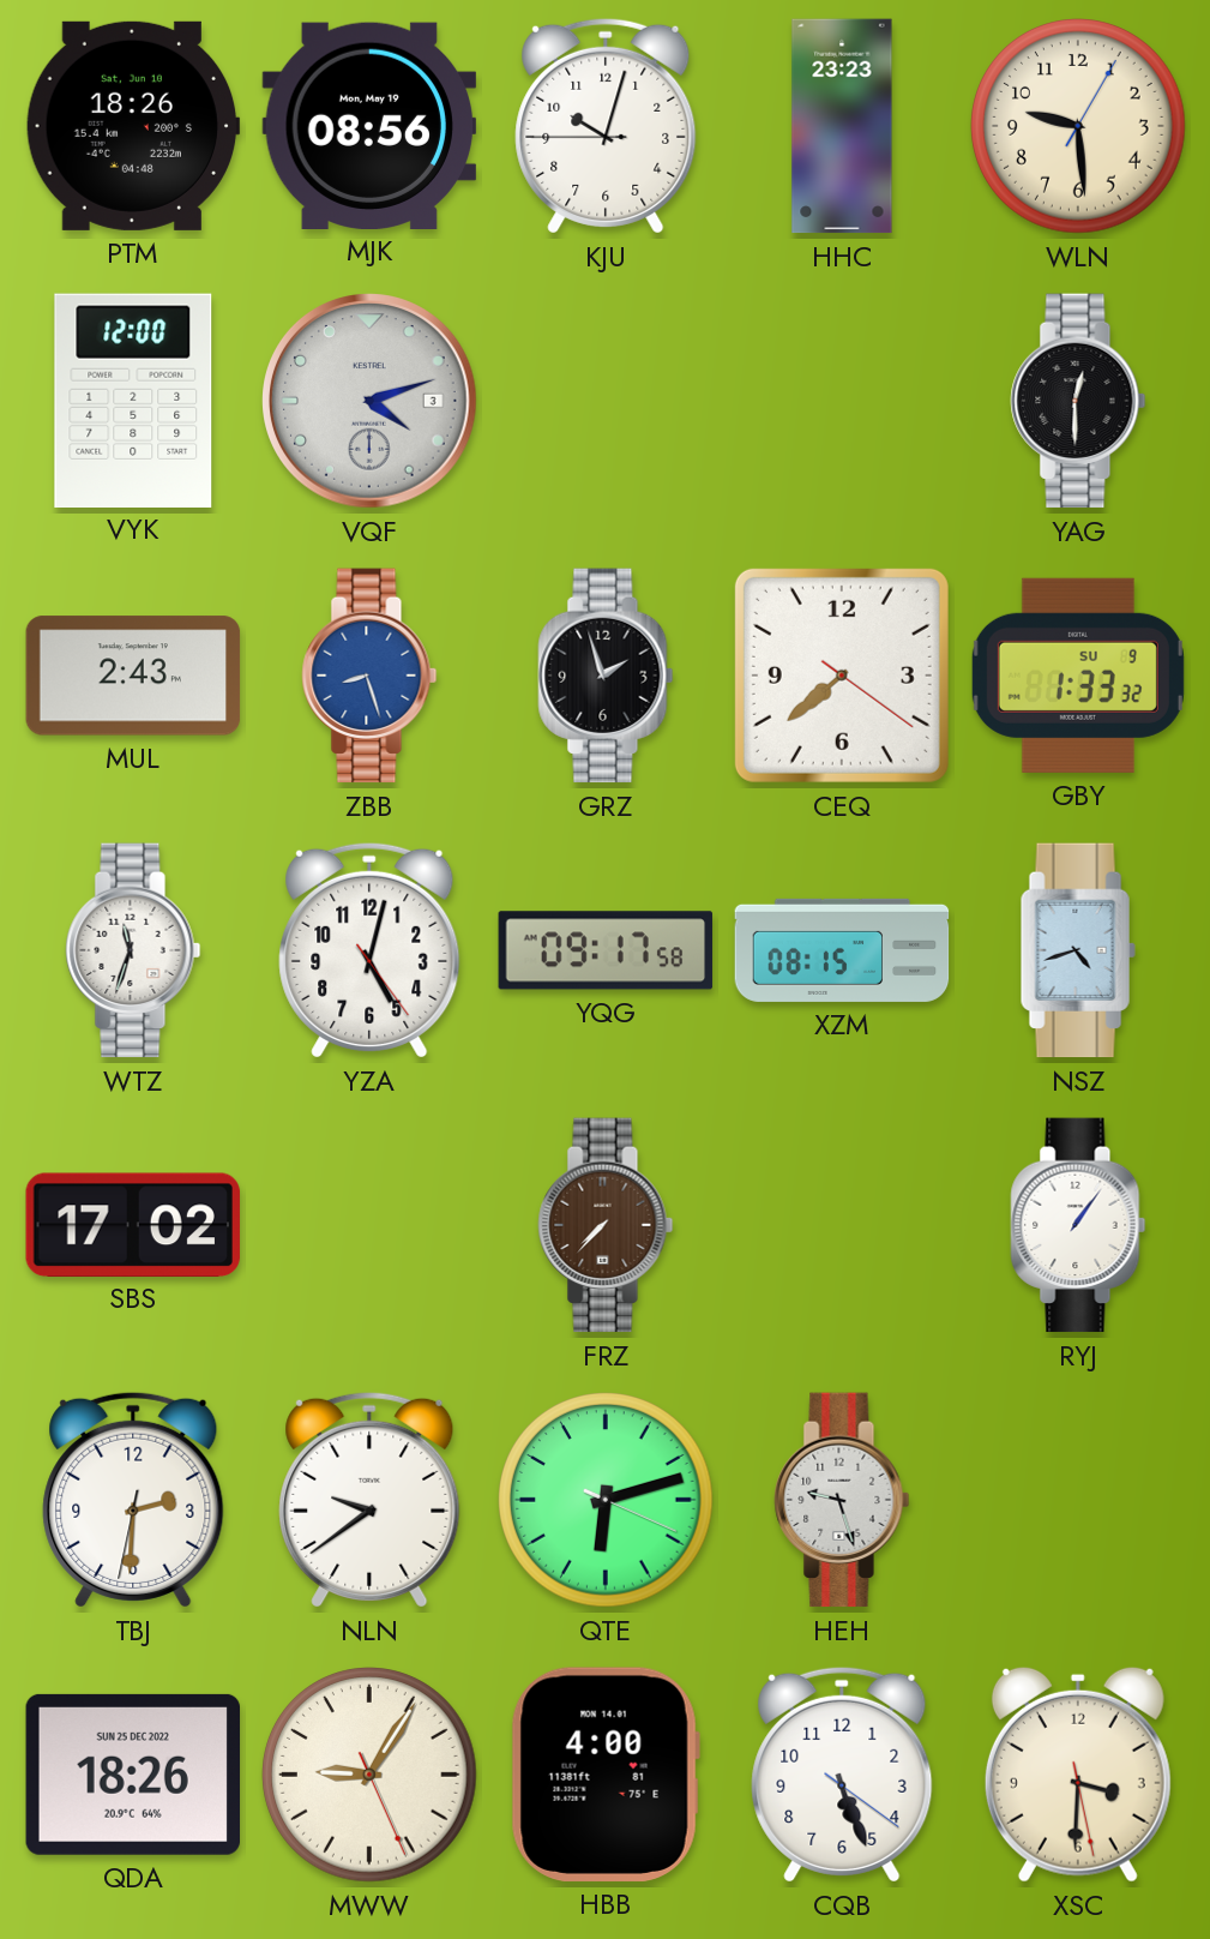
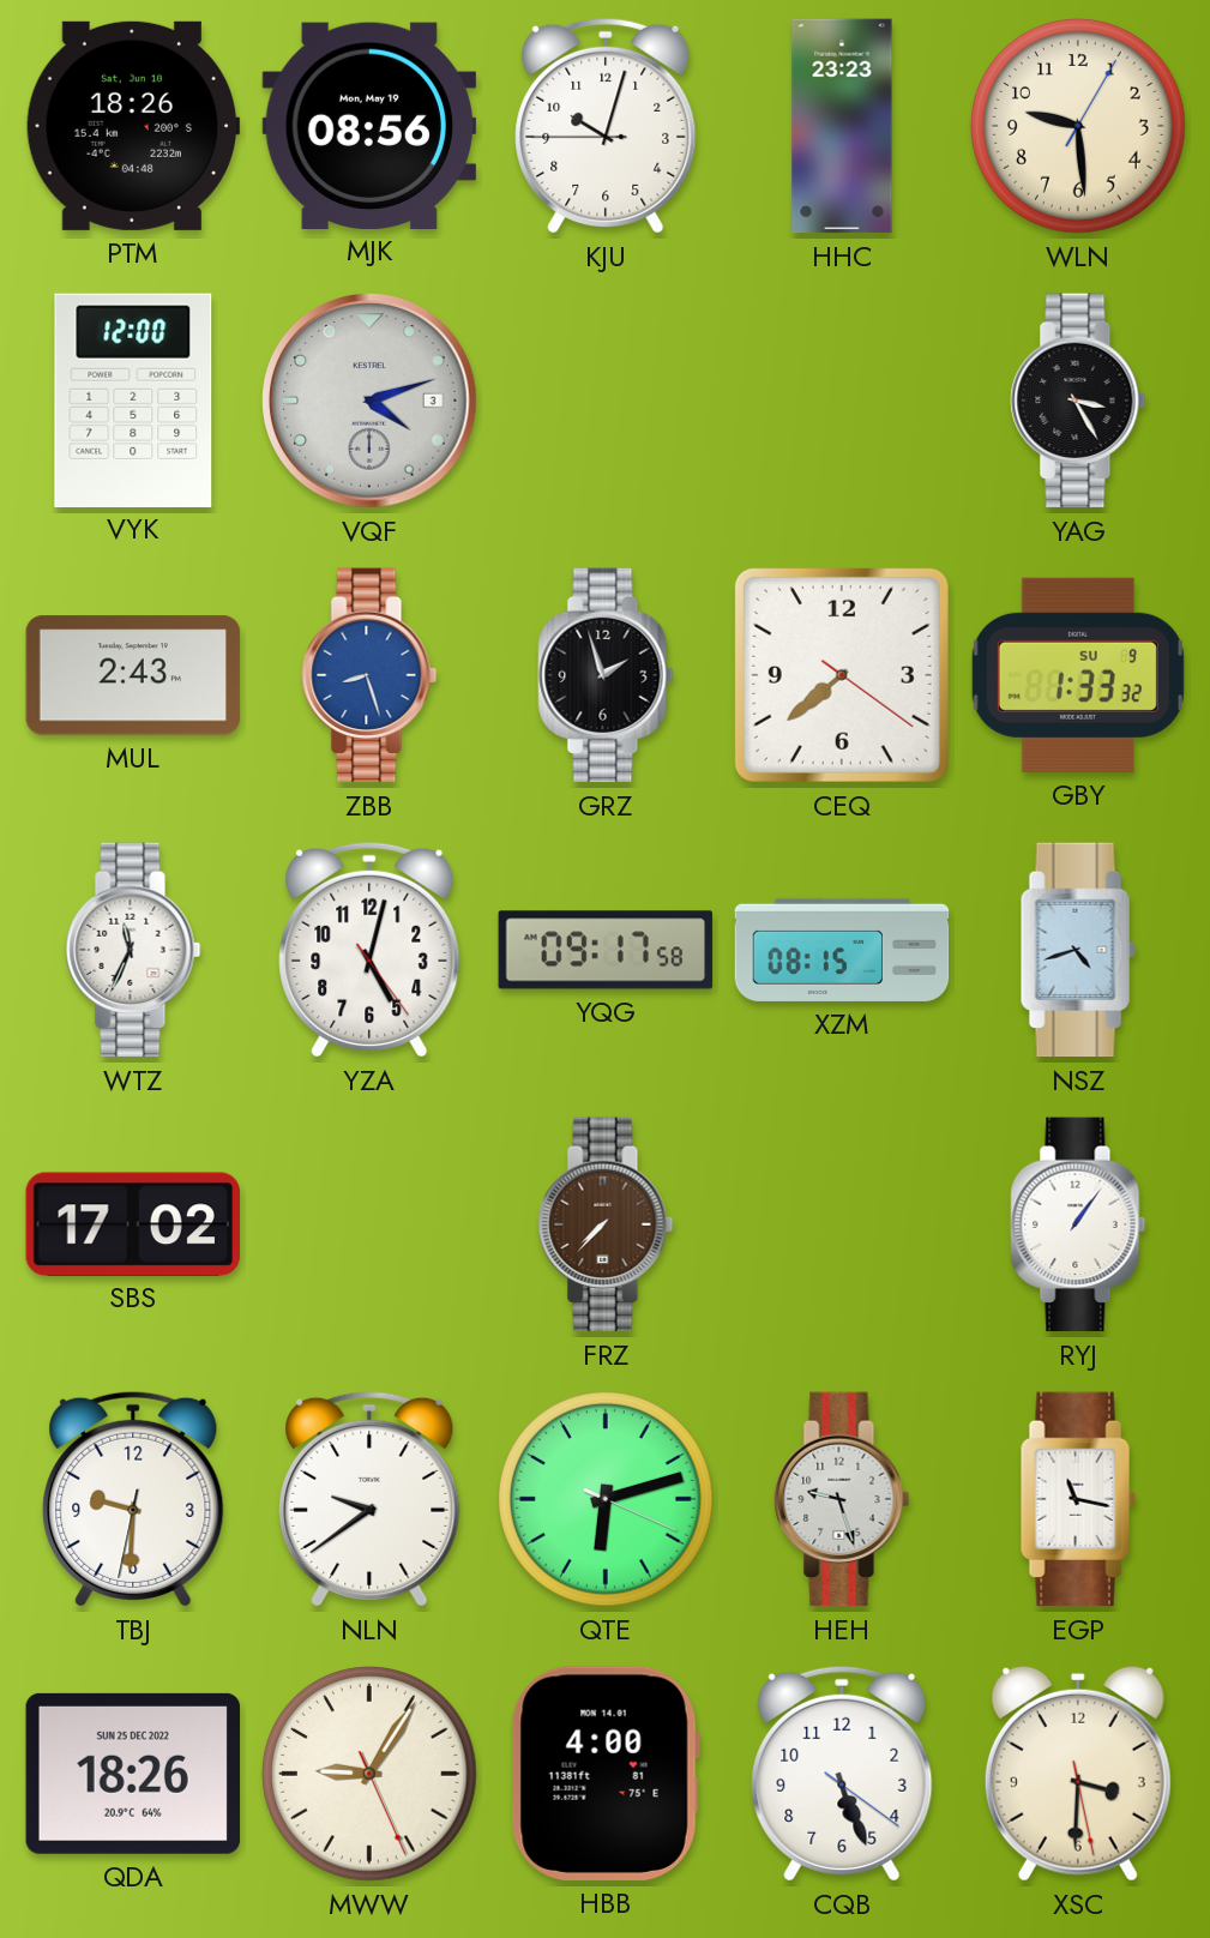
YAG: 12:30 -> 3:25 (1078, 401)
WTZ: 11:33 -> 11:34 (133, 950)
TBJ: 2:30 -> 9:30 (133, 1499)
EGP: none -> 11:17 (1078, 1499)
